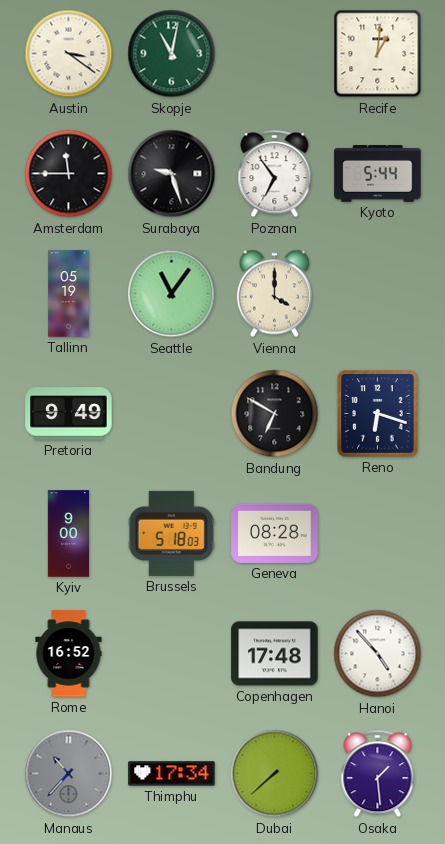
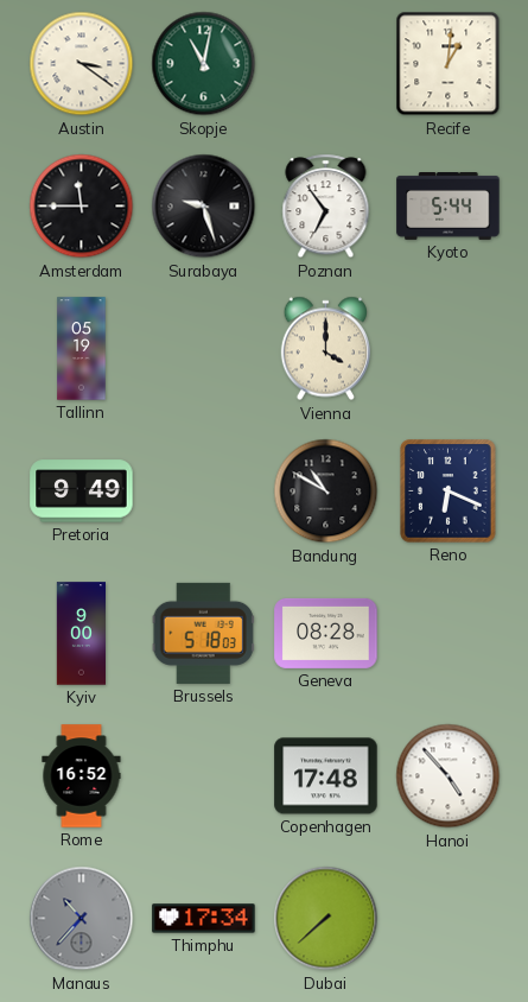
Seattle: 11:06 -> none (172, 294)
Bandung: 6:50 -> 10:50 (326, 492)
Reno: 6:18 -> 6:19 (449, 492)
Osaka: 1:29 -> none (378, 774)
